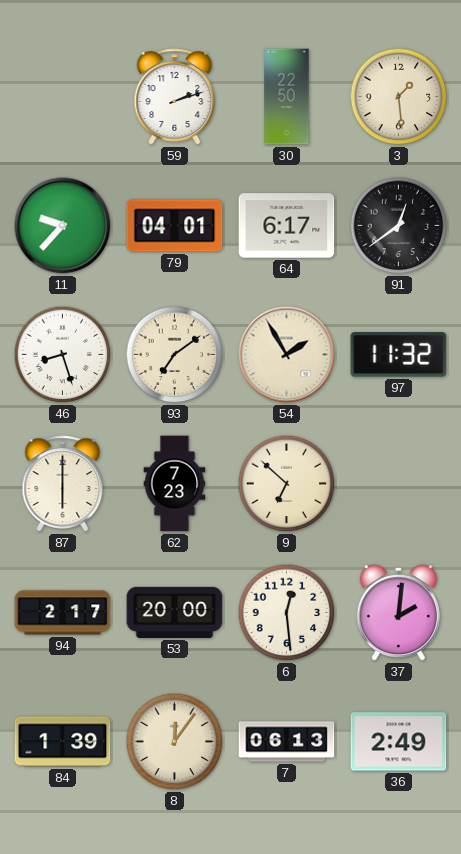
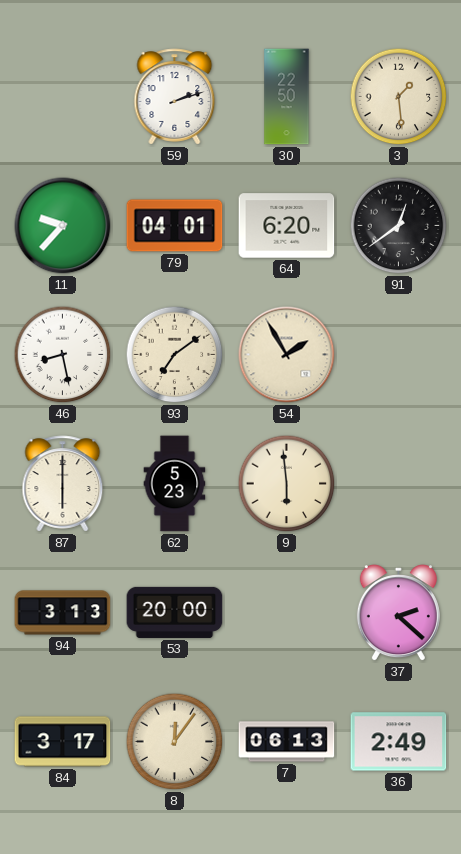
64: 6:17 -> 6:20 (287, 226)
46: 8:27 -> 8:28 (63, 355)
97: 11:32 -> none (399, 355)
62: 7:23 -> 5:23 (175, 484)
9: 6:52 -> 5:59 (287, 484)
94: 2:17 -> 3:13 (63, 613)
6: 12:29 -> none (287, 613)
37: 2:01 -> 2:22 (398, 613)
84: 1:39 -> 3:17 (63, 742)
